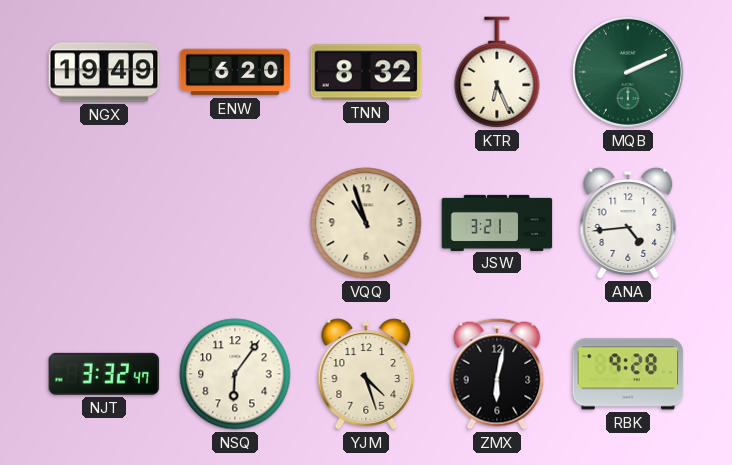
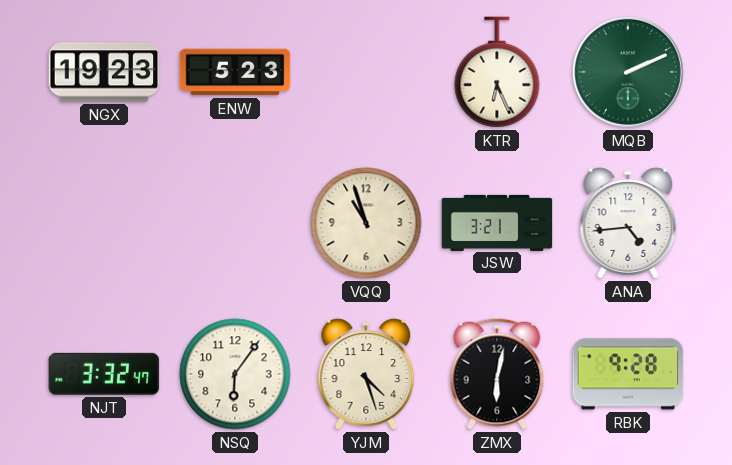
NGX: 19:49 -> 19:23 (104, 72)
ENW: 6:20 -> 5:23 (235, 72)
TNN: 8:32 -> none (366, 72)
